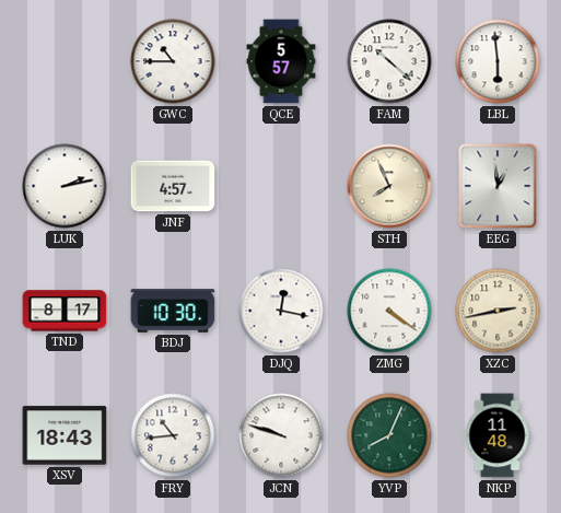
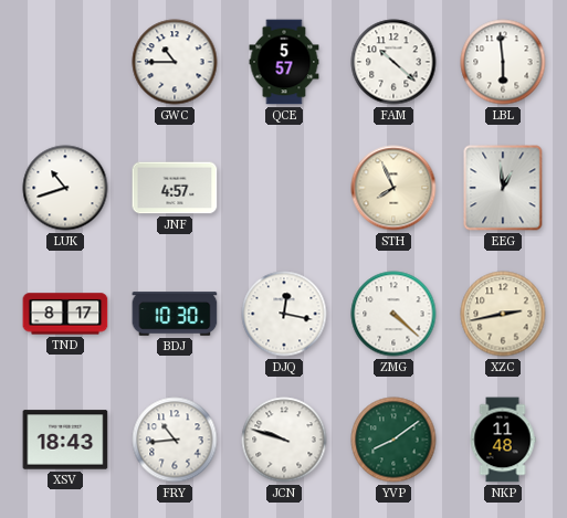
LUK: 2:13 -> 10:42 (65, 188)
ZMG: 4:21 -> 4:22 (393, 314)
YVP: 8:04 -> 8:09 (393, 440)
